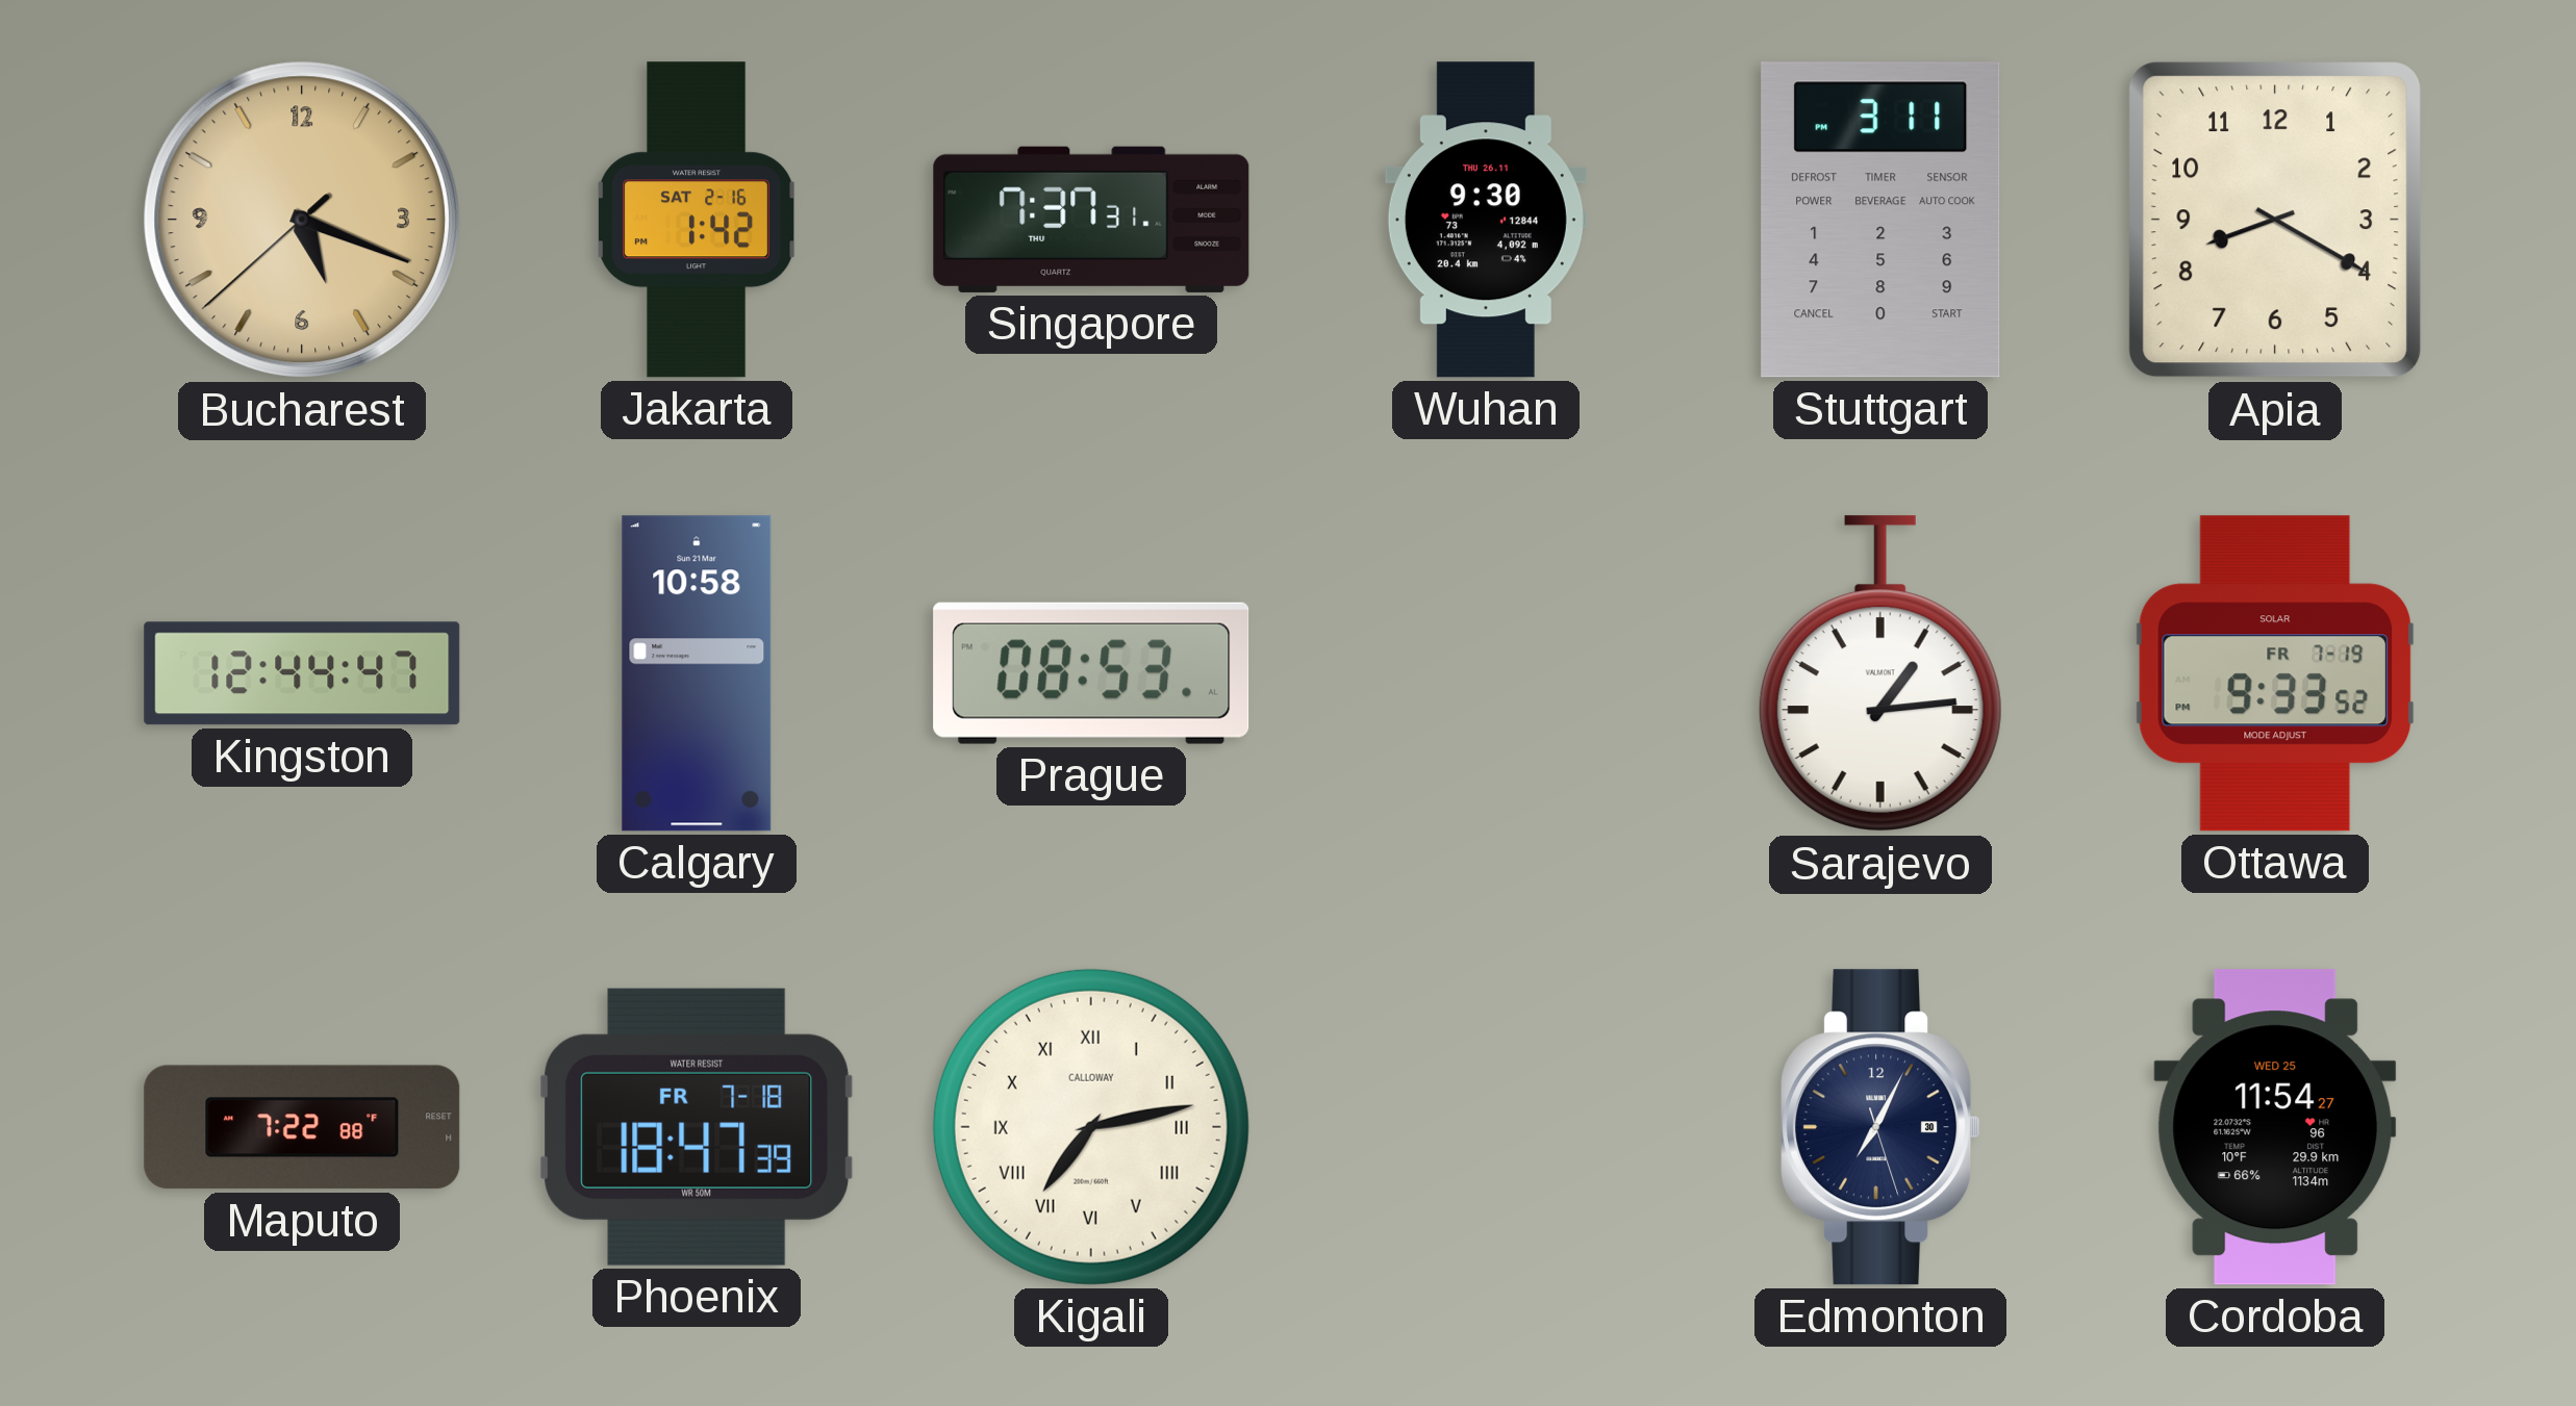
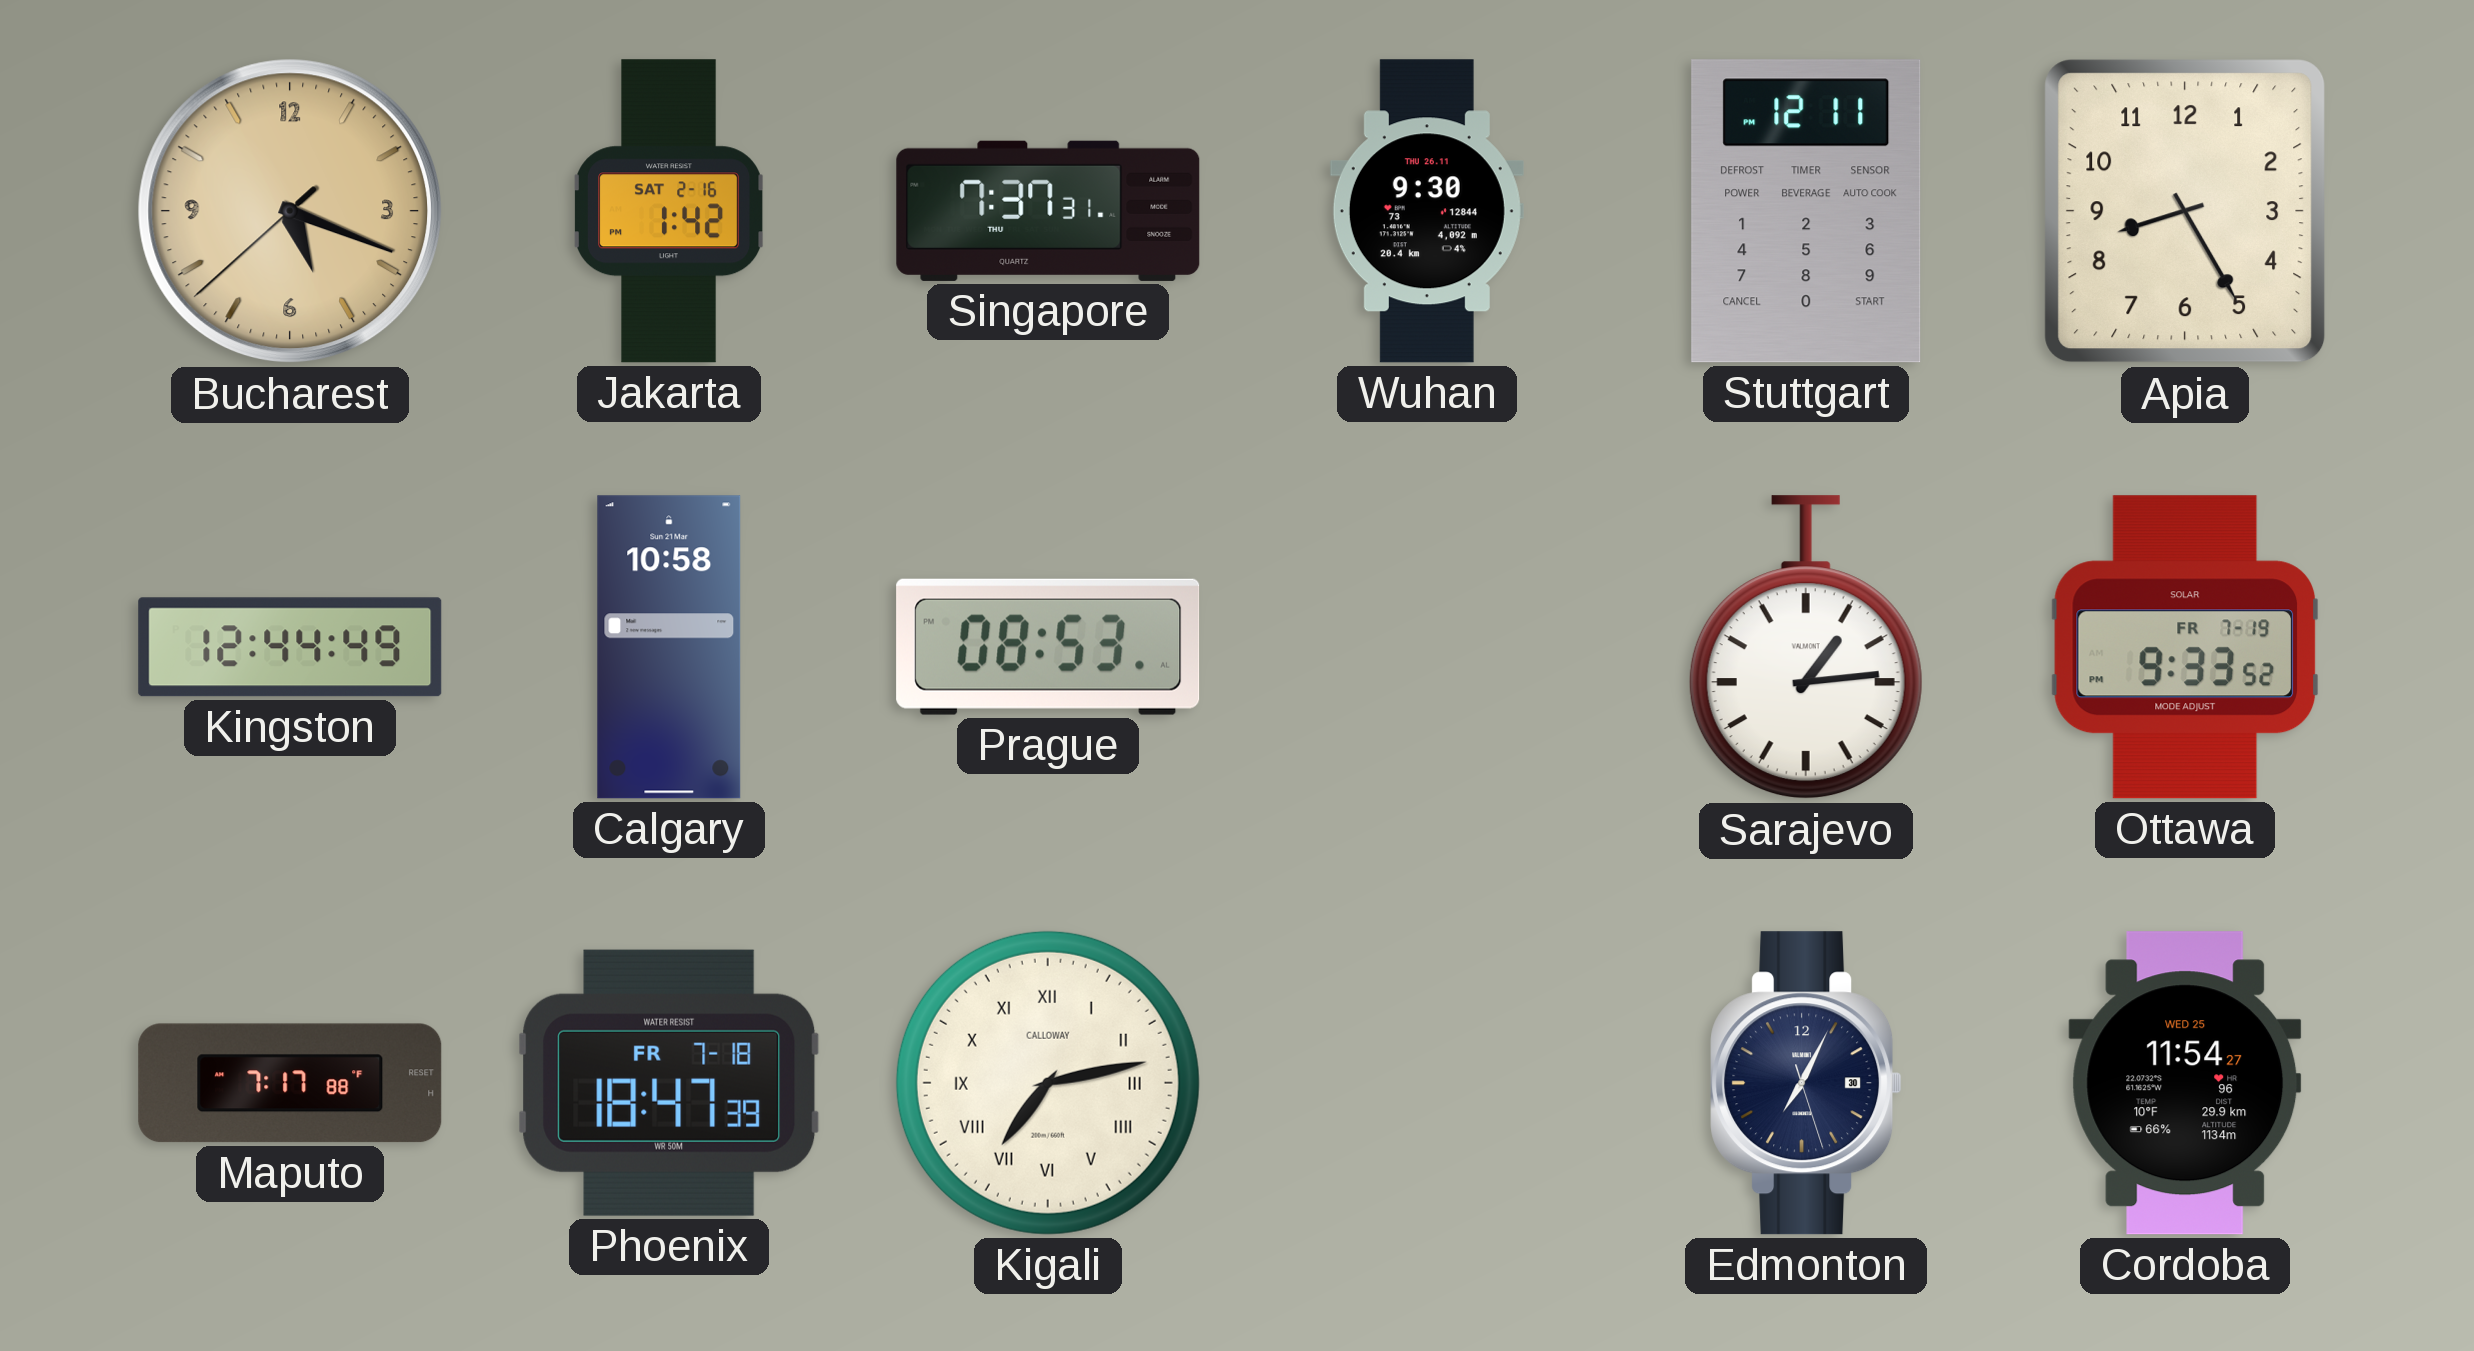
Stuttgart: 3:11 -> 12:11 (1806, 211)
Apia: 8:20 -> 8:25 (2185, 211)
Kingston: 12:44:47 -> 12:44:49 (290, 647)
Maputo: 7:22 -> 7:17 (290, 1083)
